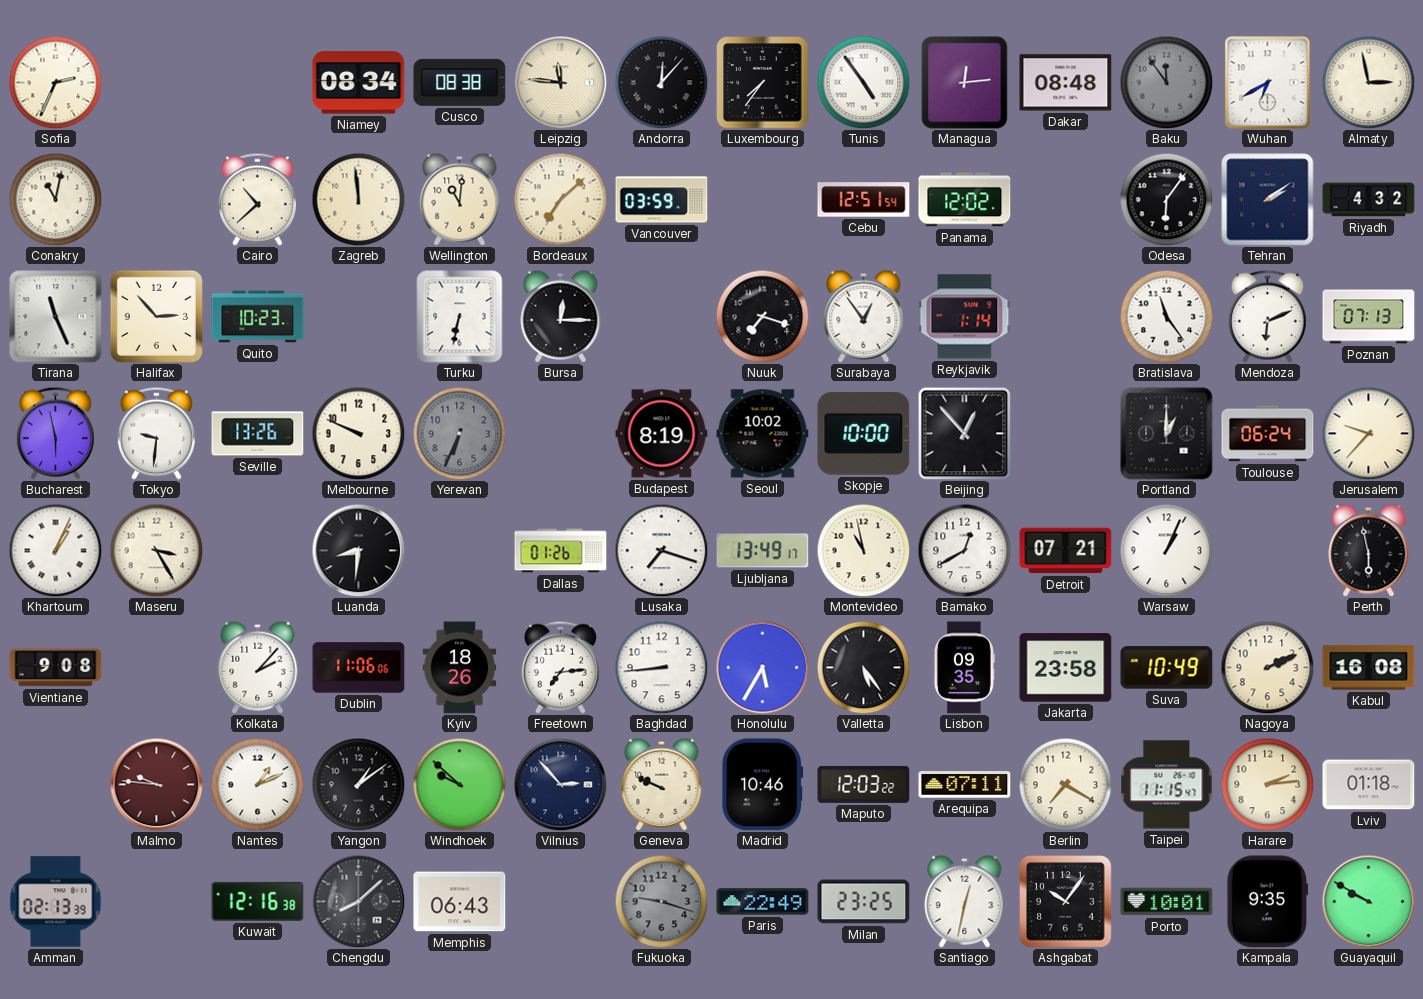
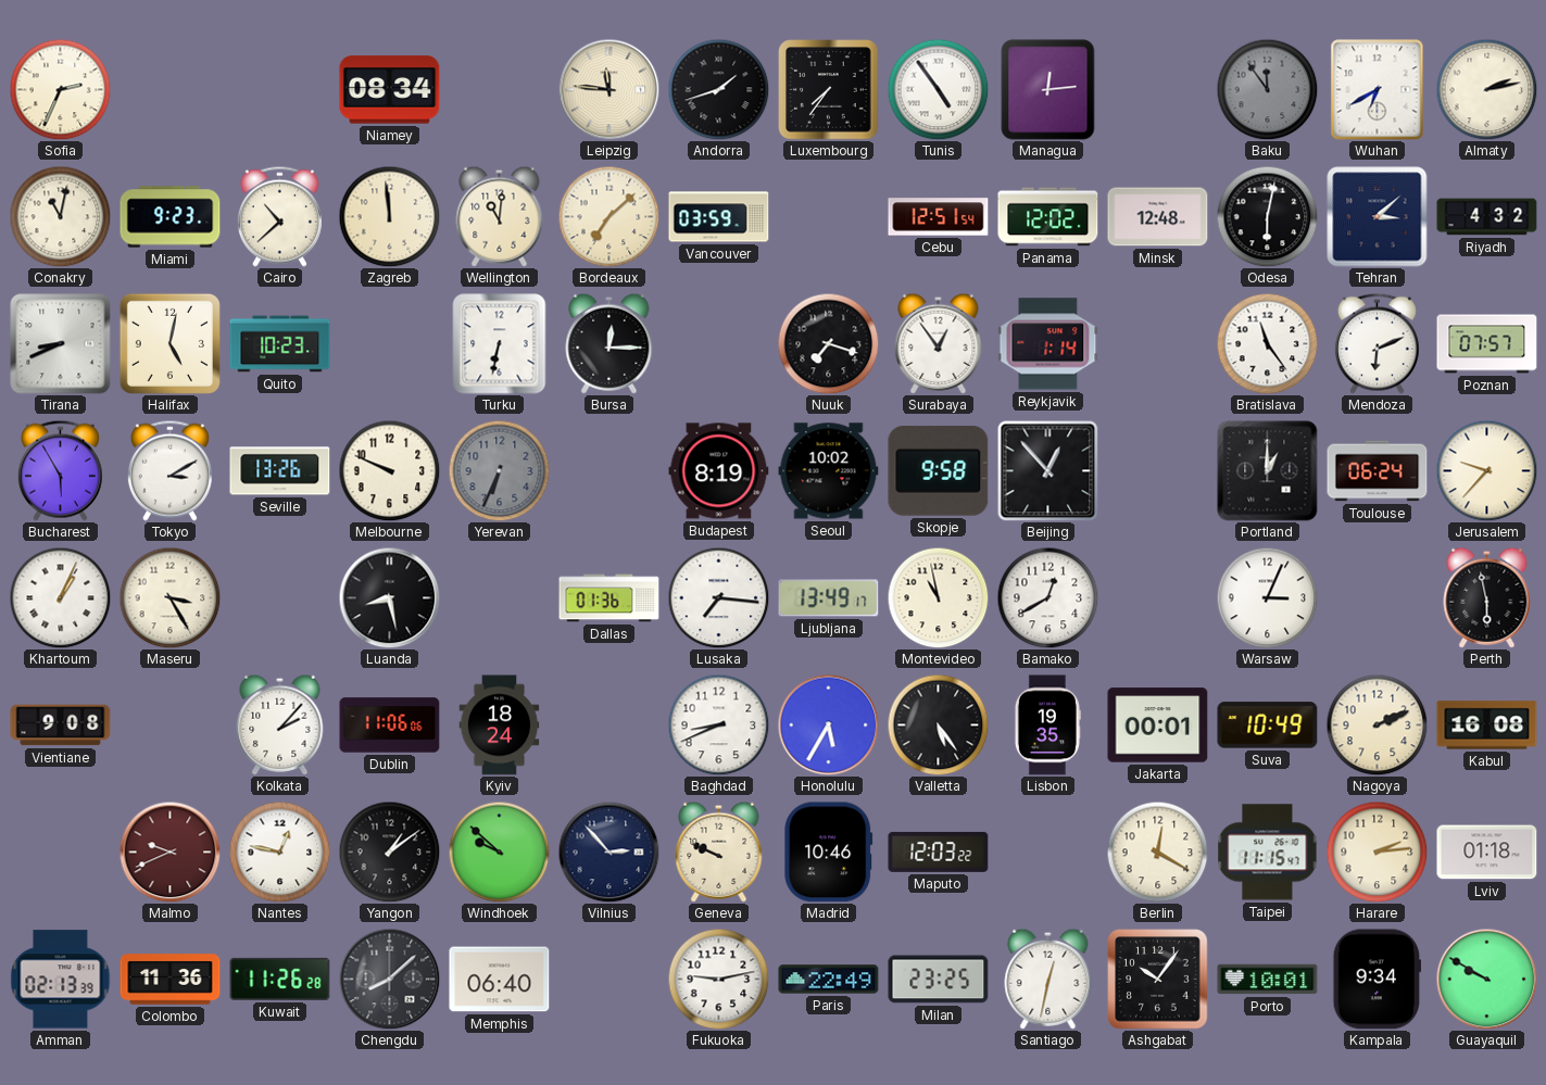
Cusco: 08:38 -> none (460, 82)
Andorra: 12:07 -> 1:42 (718, 89)
Dakar: 08:48 -> none (1066, 83)
Almaty: 2:58 -> 2:13 (1486, 89)
Miami: none -> 9:23 (171, 217)
Minsk: none -> 12:48 (1158, 217)
Odesa: 6:06 -> 6:02 (1267, 216)
Tehran: 2:09 -> 3:08 (1378, 217)
Tirana: 11:26 -> 8:41 (61, 344)
Halifax: 2:53 -> 5:02 (169, 343)
Poznan: 07:13 -> 07:57 (1487, 344)
Bucharest: 5:58 -> 5:55 (60, 470)
Tokyo: 9:31 -> 3:10 (169, 470)
Skopje: 10:00 -> 9:58 (939, 470)
Luanda: 8:31 -> 8:28 (389, 597)
Dallas: 01:26 -> 01:36 (609, 598)
Lusaka: 7:18 -> 7:16 (718, 597)
Detroit: 07:21 -> none (1066, 551)
Warsaw: 1:04 -> 3:04 (1267, 597)
Kyiv: 18:26 -> 18:24 (500, 726)
Freetown: 7:14 -> none (560, 667)
Baghdad: 8:44 -> 8:41 (718, 724)
Lisbon: 09:35 -> 19:35 (1047, 726)
Jakarta: 23:58 -> 00:01 (1158, 726)
Malmo: 9:46 -> 9:41 (169, 851)
Nantes: 1:11 -> 12:47 (279, 851)
Arequipa: 07:11 -> none (965, 785)
Berlin: 7:20 -> 12:20 (1157, 851)
Colombo: none -> 11:36 (171, 980)
Kuwait: 12:16 -> 11:26 (280, 979)
Memphis: 06:43 -> 06:40 (500, 980)
Fukuoka: 9:18 -> 9:13 (718, 979)
Fukuoka dial: grey -> white (718, 979)
Kampala: 9:35 -> 9:34 (1377, 980)
